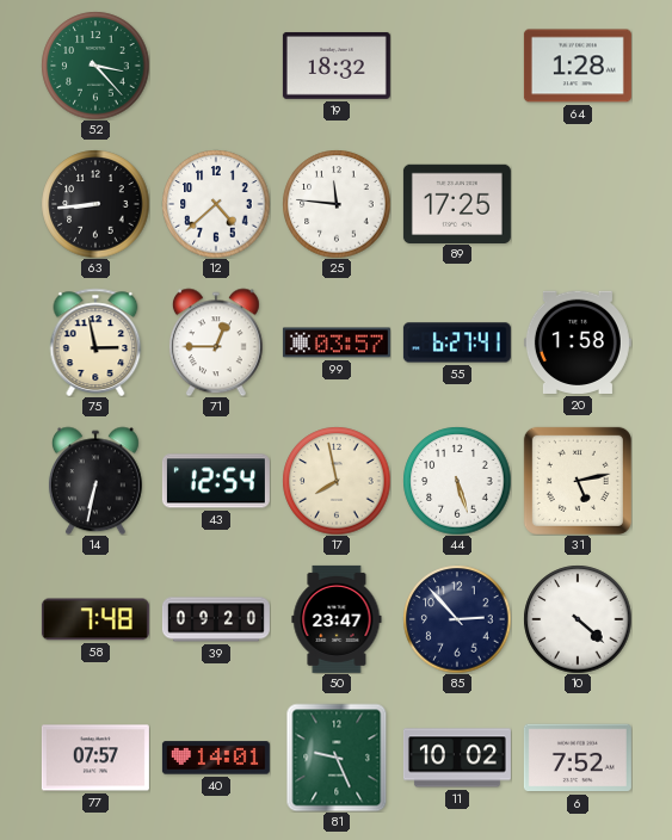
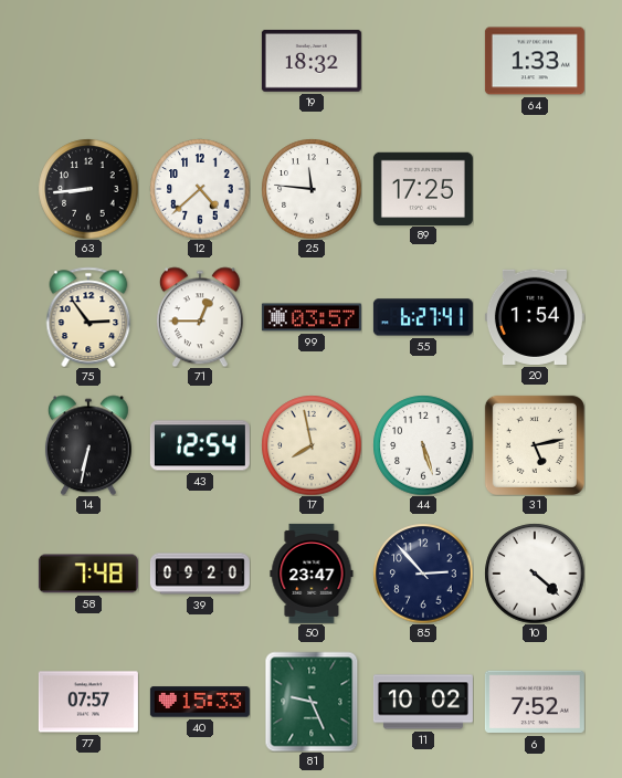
52: 3:23 -> none (95, 66)
64: 1:28 -> 1:33 (535, 61)
75: 2:58 -> 2:54 (88, 317)
20: 1:58 -> 1:54 (535, 317)
40: 14:01 -> 15:33 (200, 702)
